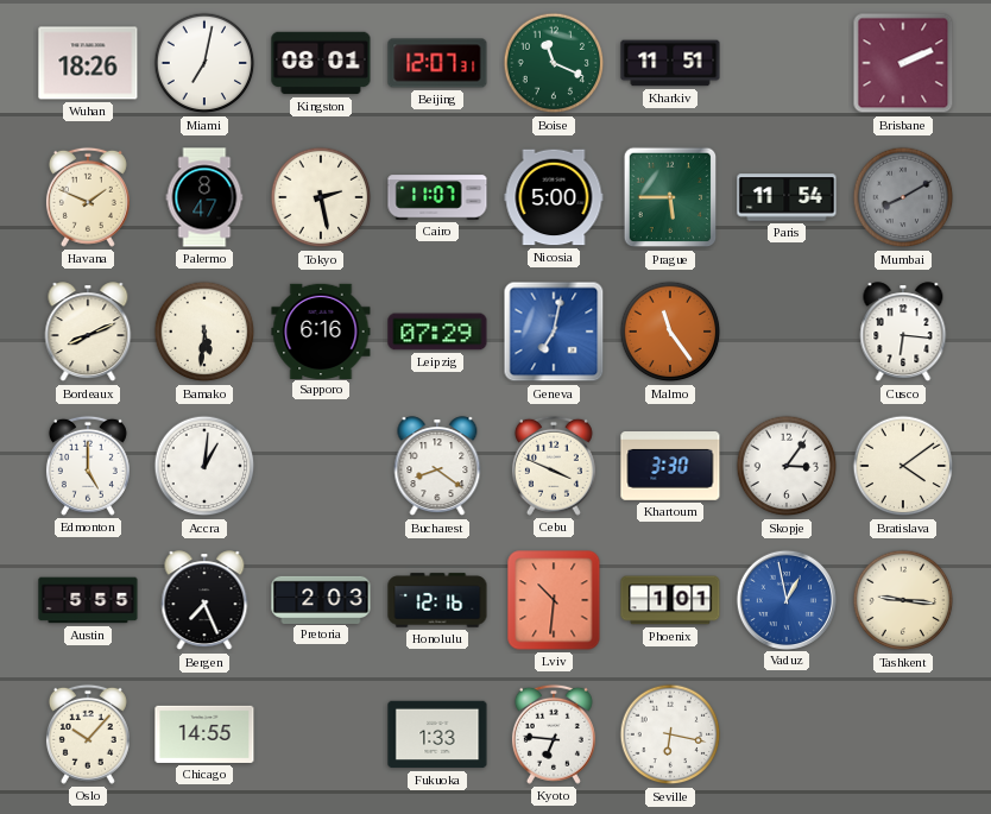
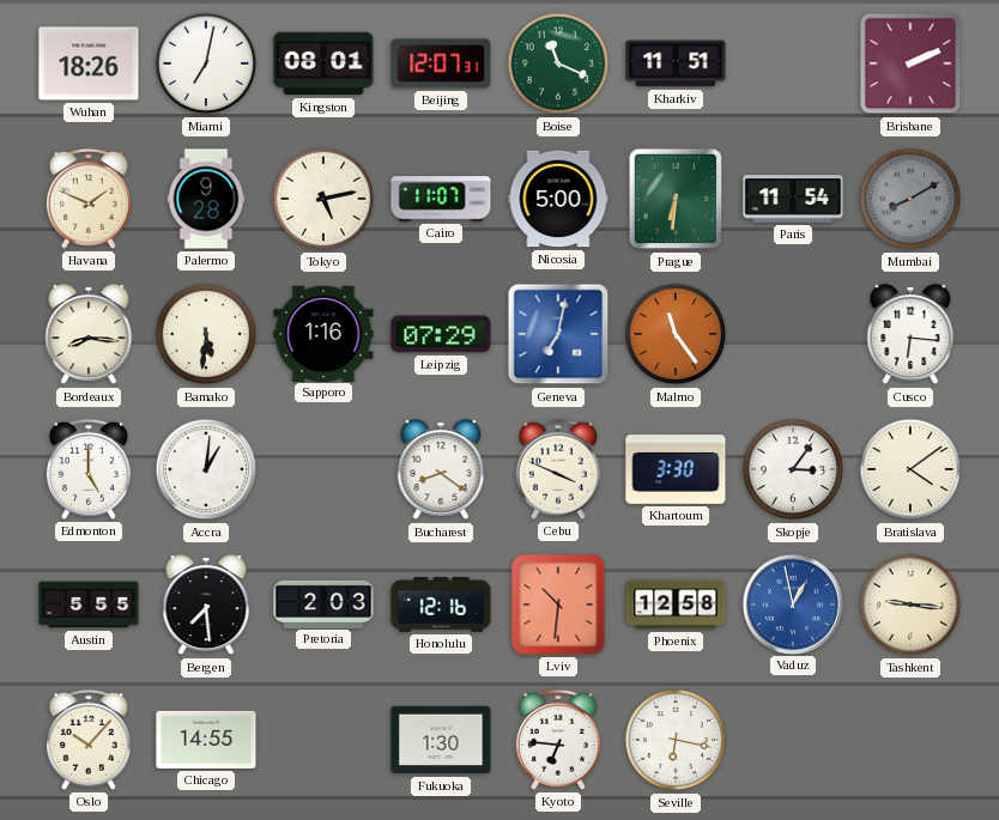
Palermo: 8:47 -> 9:28 (206, 199)
Tokyo: 2:28 -> 5:13 (323, 199)
Prague: 5:45 -> 6:31 (676, 199)
Bordeaux: 8:11 -> 8:16 (89, 335)
Sapporo: 6:16 -> 1:16 (323, 333)
Bergen: 7:26 -> 7:29 (206, 606)
Phoenix: 1:01 -> 12:58 (676, 605)
Fukuoka: 1:33 -> 1:30 (441, 740)
